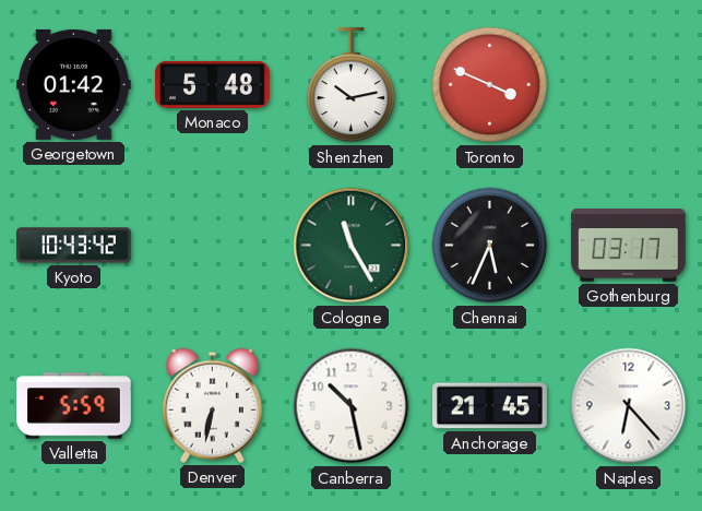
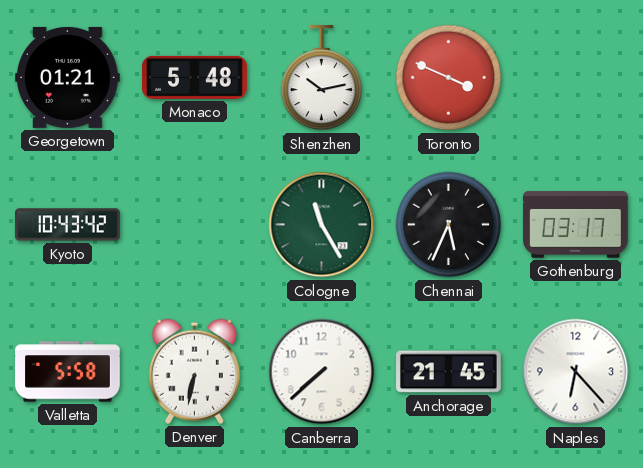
Georgetown: 01:42 -> 01:21 (68, 77)
Valletta: 5:59 -> 5:58 (68, 372)
Canberra: 10:28 -> 7:38 (322, 372)
